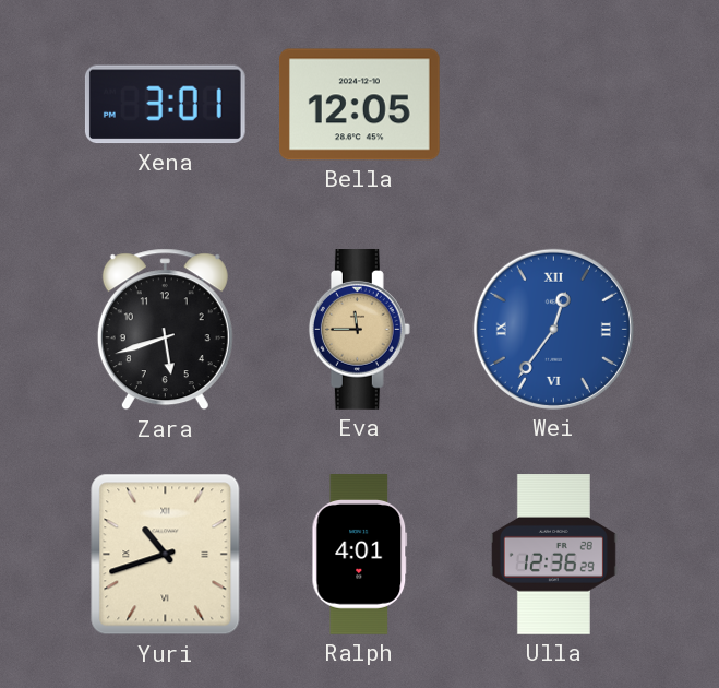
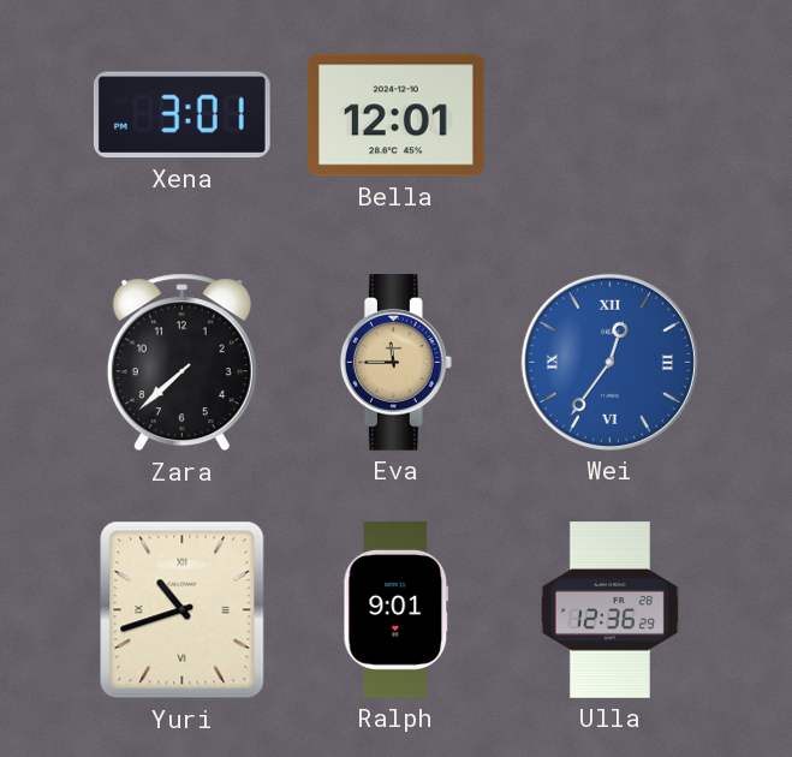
Bella: 12:05 -> 12:01 (395, 115)
Zara: 5:42 -> 7:38 (181, 363)
Ralph: 4:01 -> 9:01 (397, 610)
